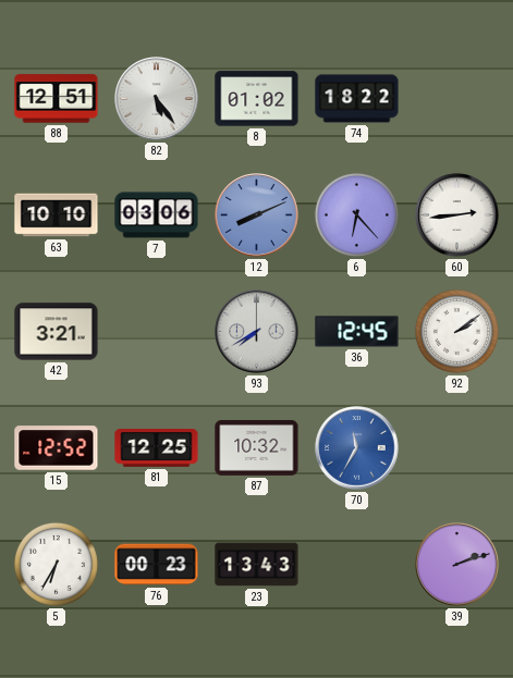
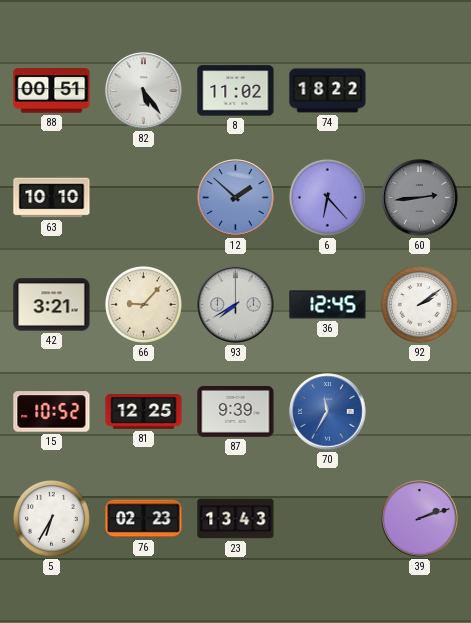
88: 12:51 -> 00:51 (52, 91)
8: 01:02 -> 11:02 (236, 91)
7: 03:06 -> none (157, 215)
12: 8:11 -> 1:52 (236, 198)
60 dial: white -> grey (420, 198)
66: none -> 9:07 (143, 304)
15: 12:52 -> 10:52 (52, 412)
87: 10:32 -> 9:39 (236, 411)
76: 00:23 -> 02:23 (144, 519)
